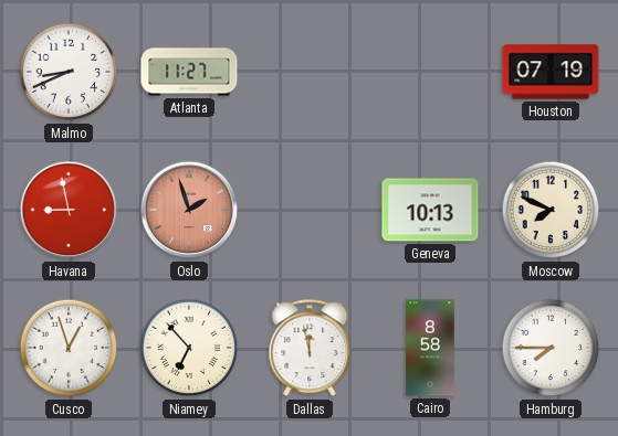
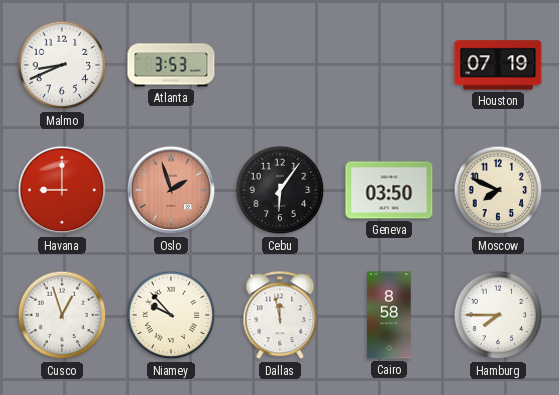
Atlanta: 11:27 -> 3:53 (171, 65)
Havana: 8:58 -> 9:00 (62, 190)
Cebu: none -> 6:06 (280, 190)
Geneva: 10:13 -> 03:50 (389, 190)
Niamey: 6:53 -> 9:53 (171, 315)
